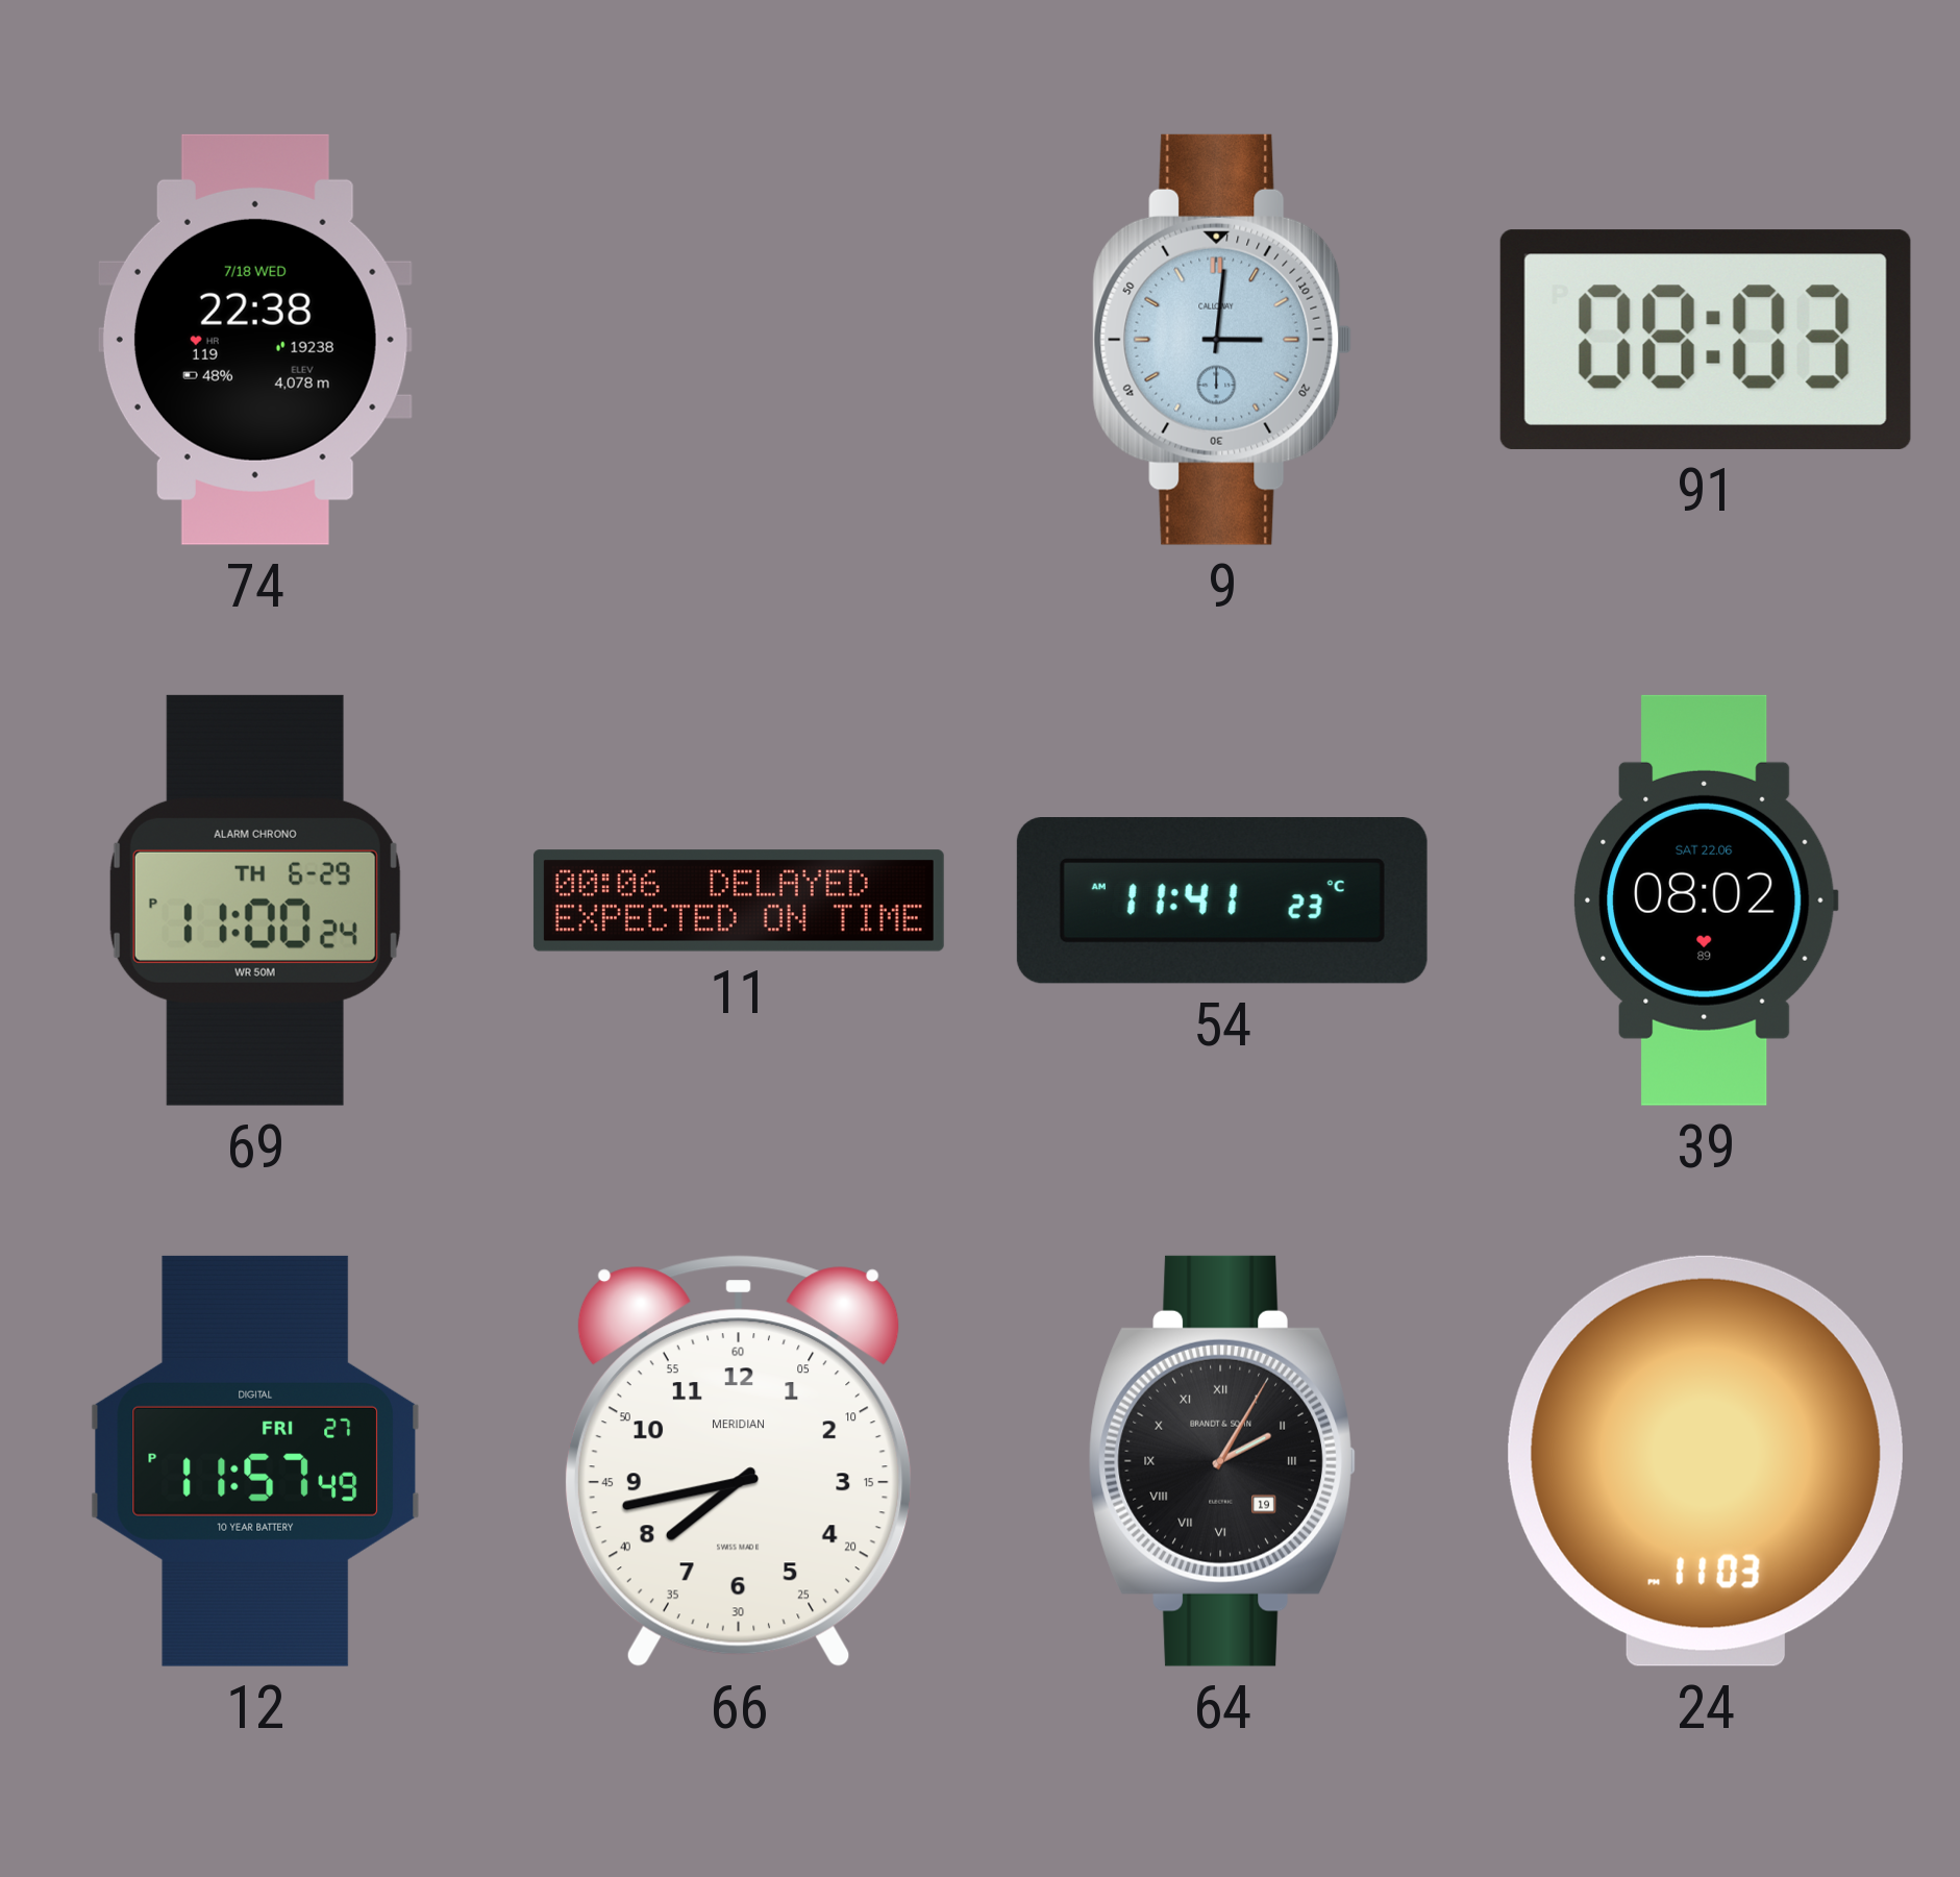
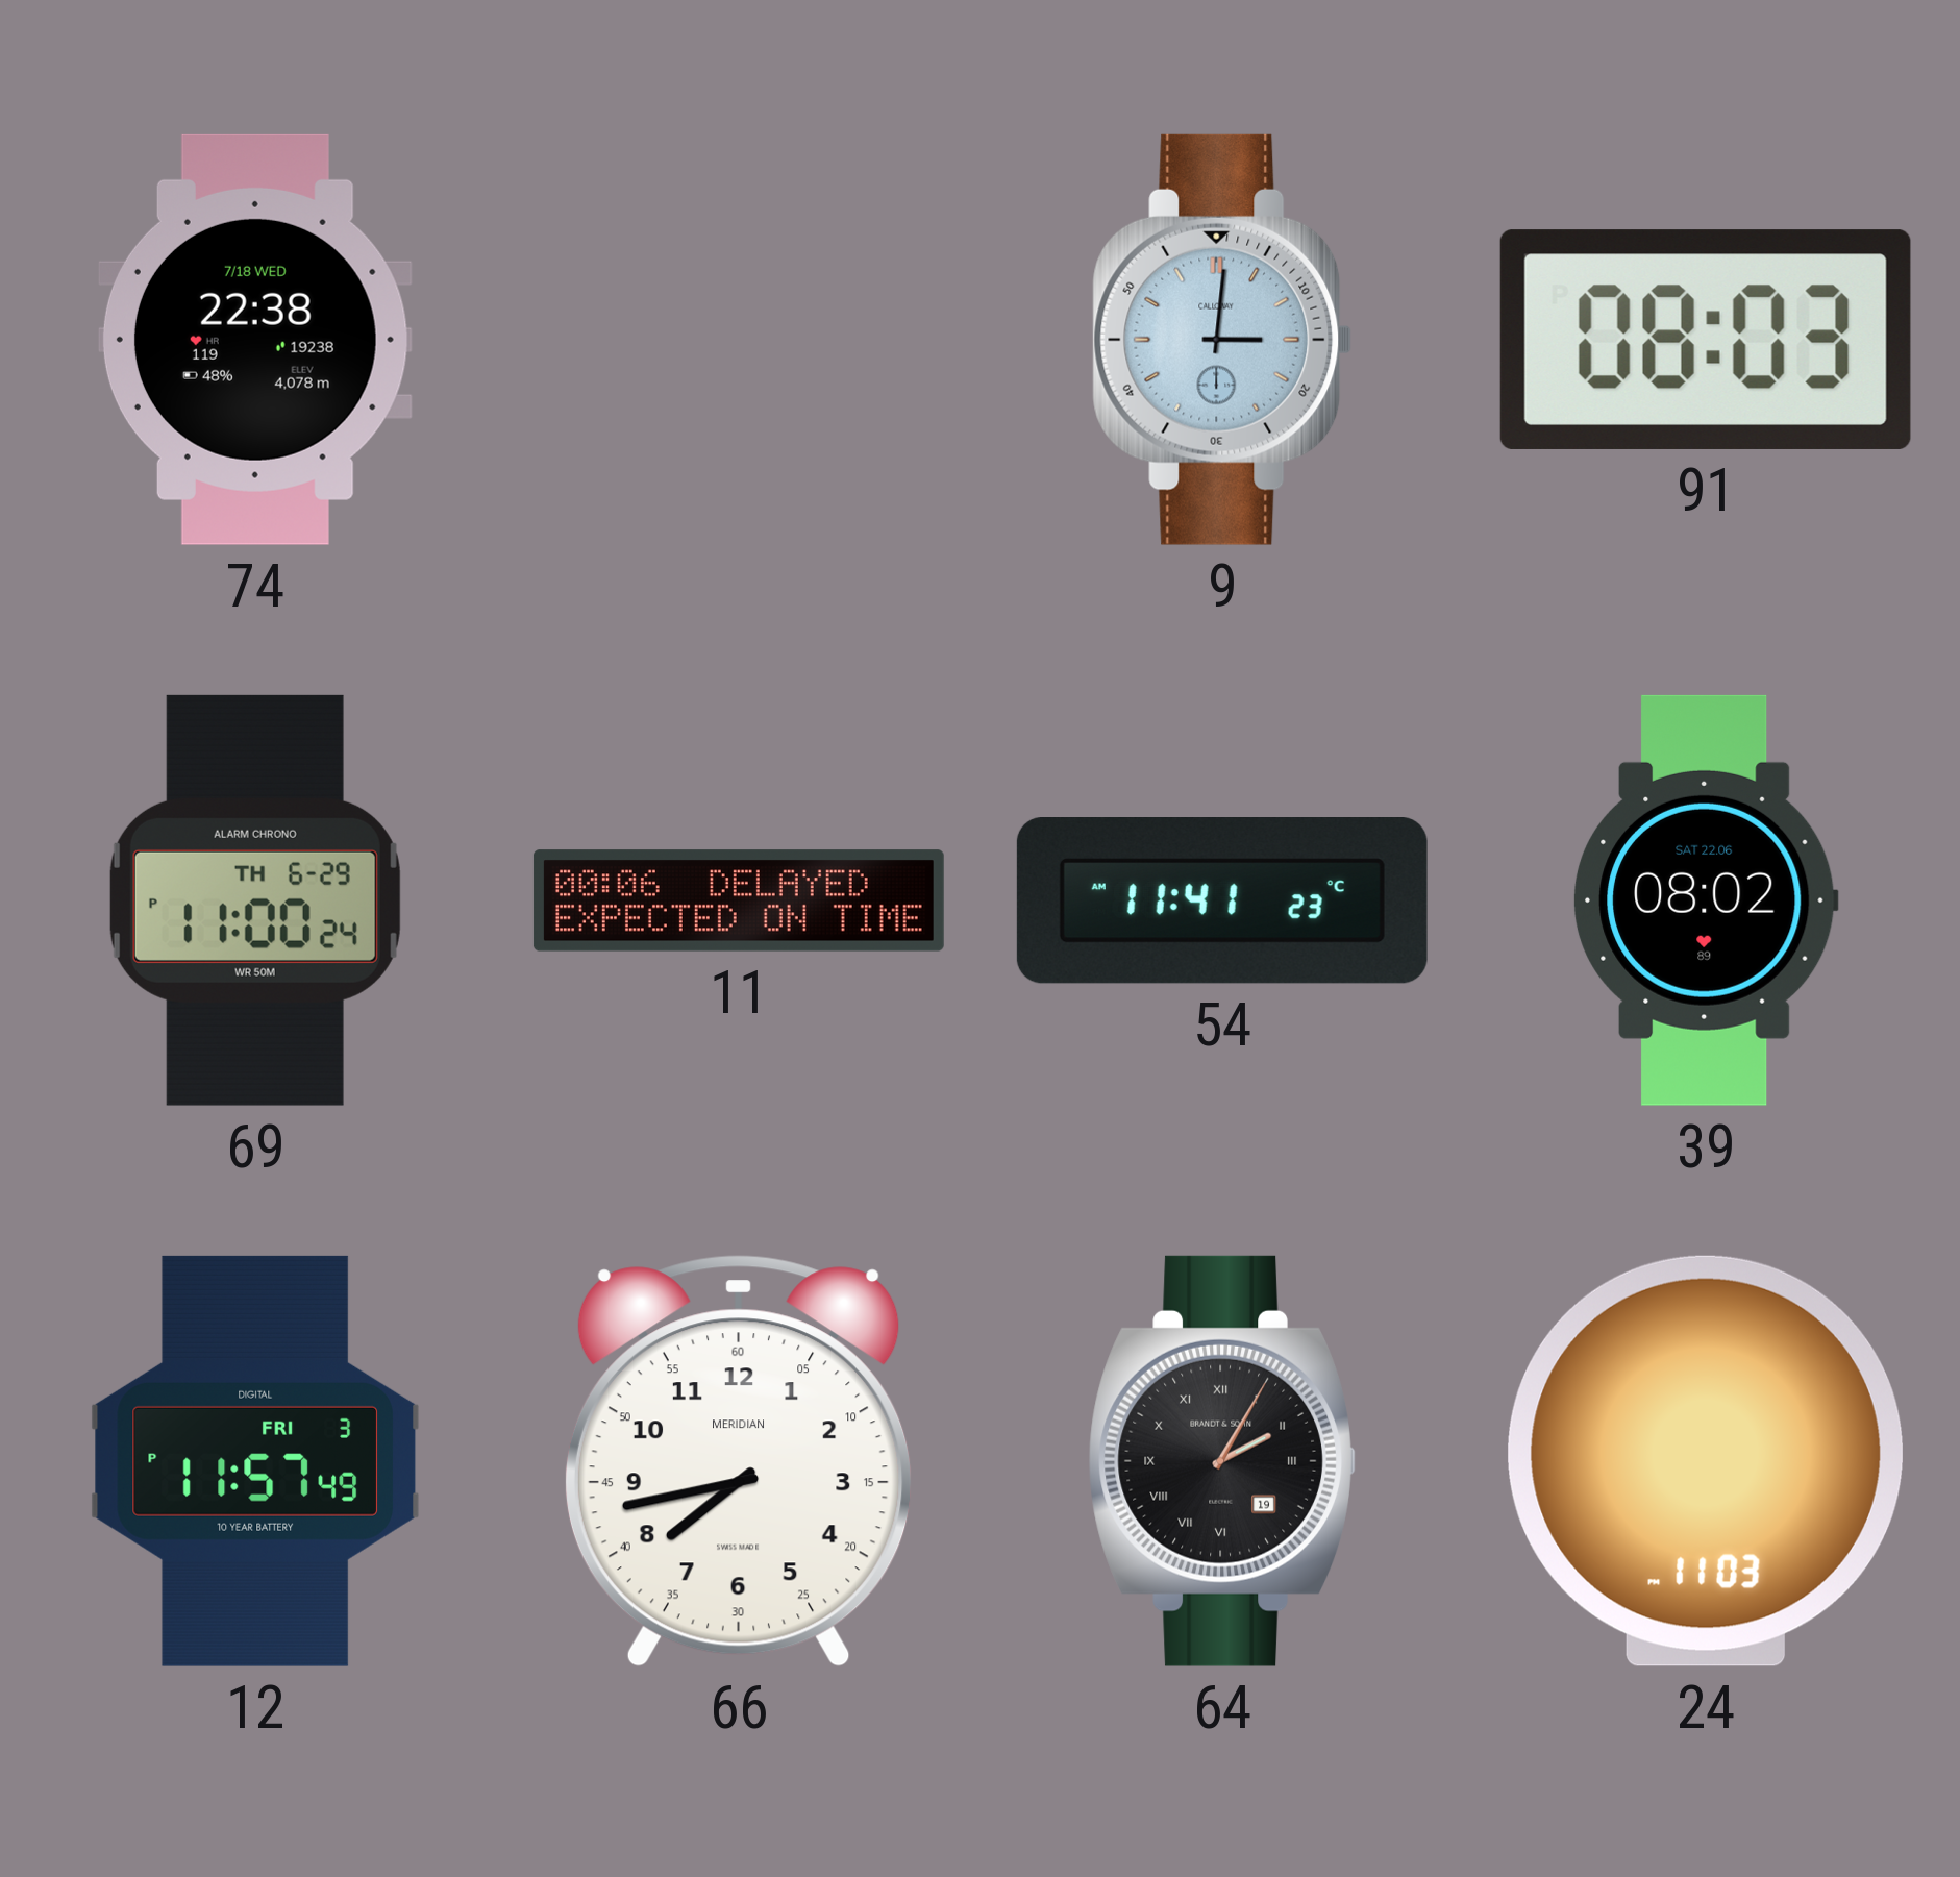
12 date: FRI 27 -> FRI 3 (255, 1461)
